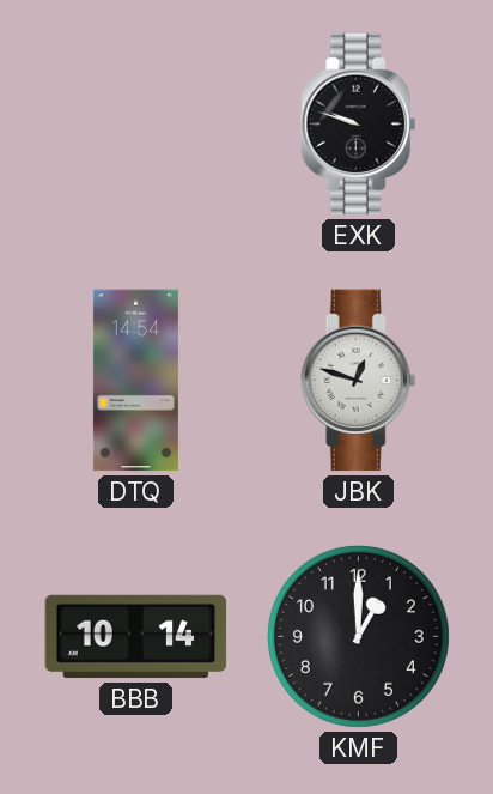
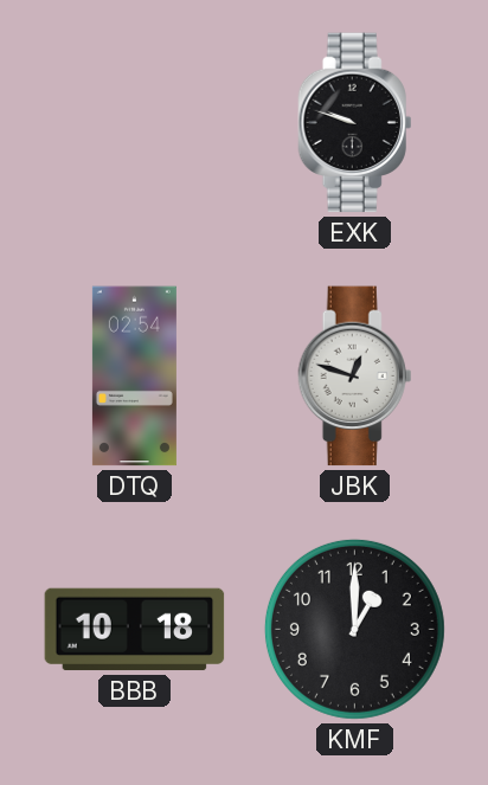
DTQ: 14:54 -> 02:54 (134, 377)
BBB: 10:14 -> 10:18 (135, 630)
